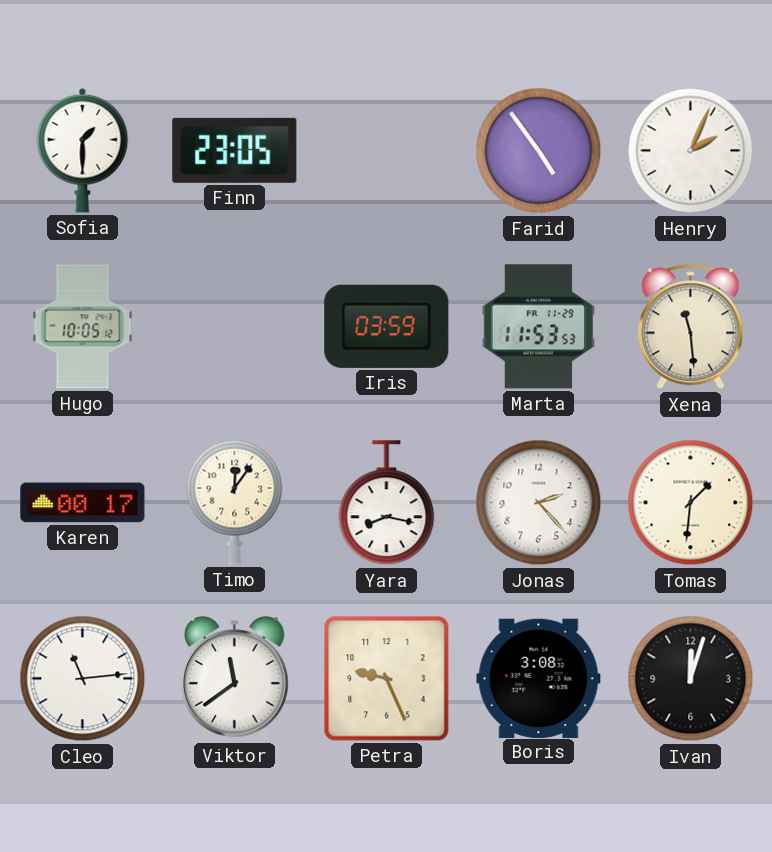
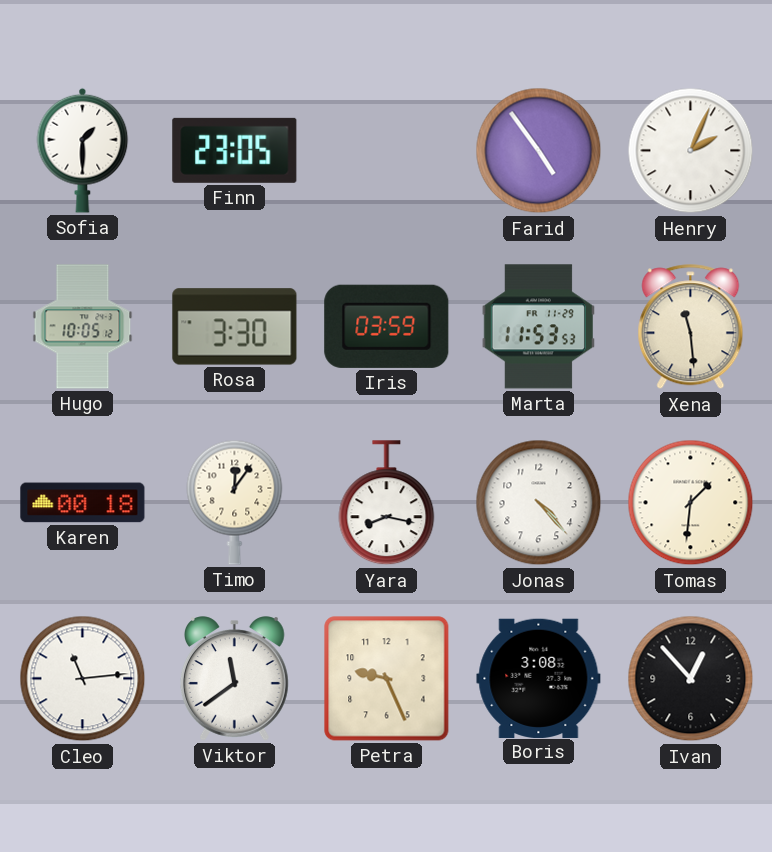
Rosa: none -> 3:30 (235, 327)
Karen: 00:17 -> 00:18 (83, 503)
Jonas: 2:23 -> 4:23 (539, 503)
Ivan: 12:03 -> 12:53 (691, 679)
